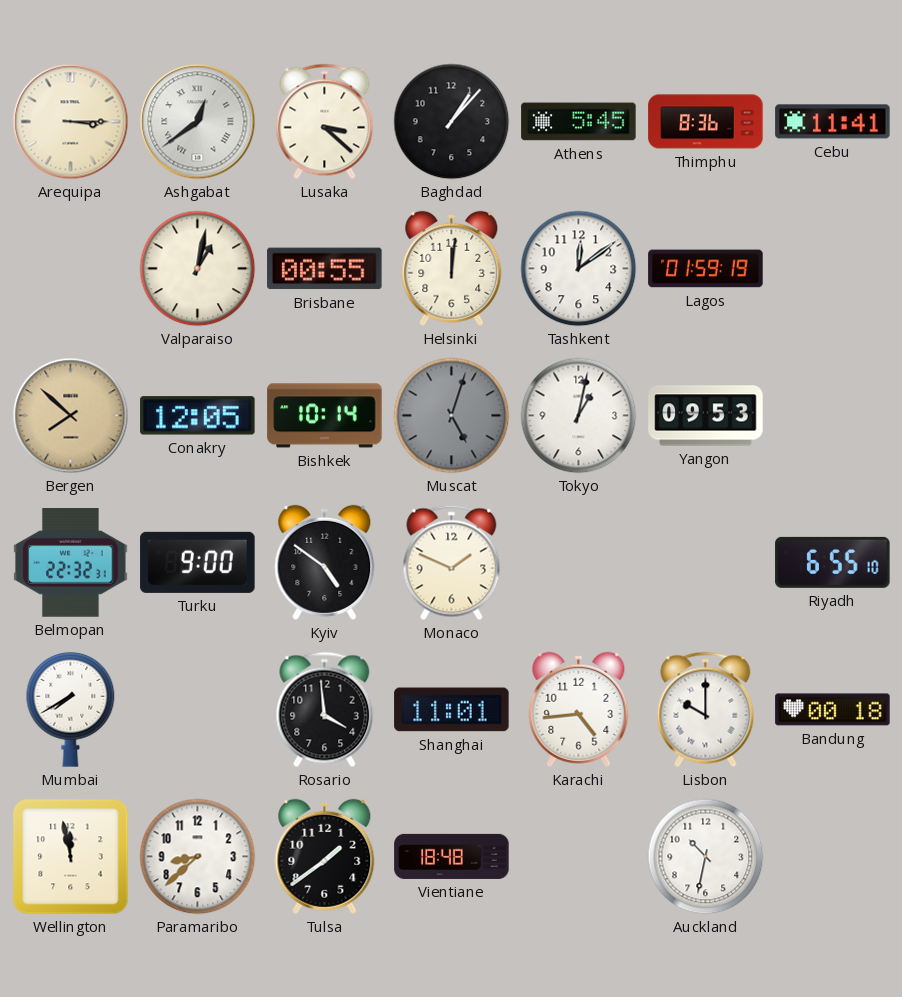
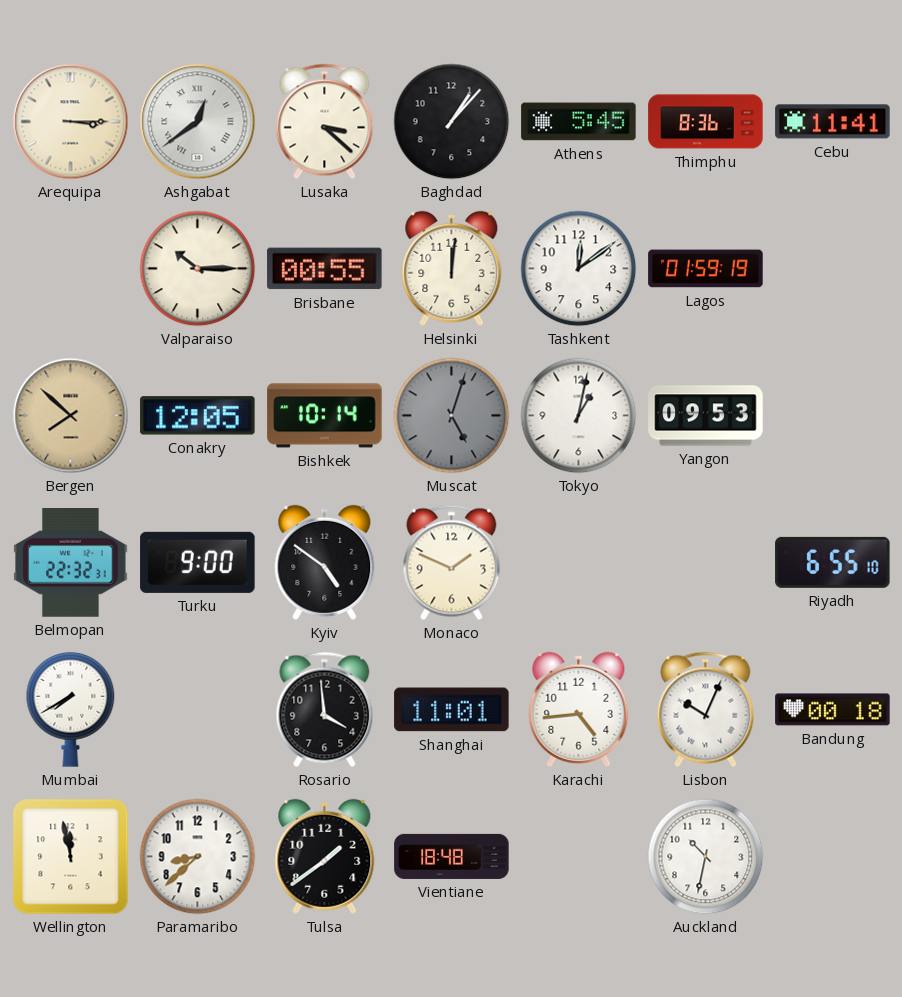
Valparaiso: 1:02 -> 10:15 (198, 269)
Lisbon: 10:00 -> 10:04 (706, 710)
